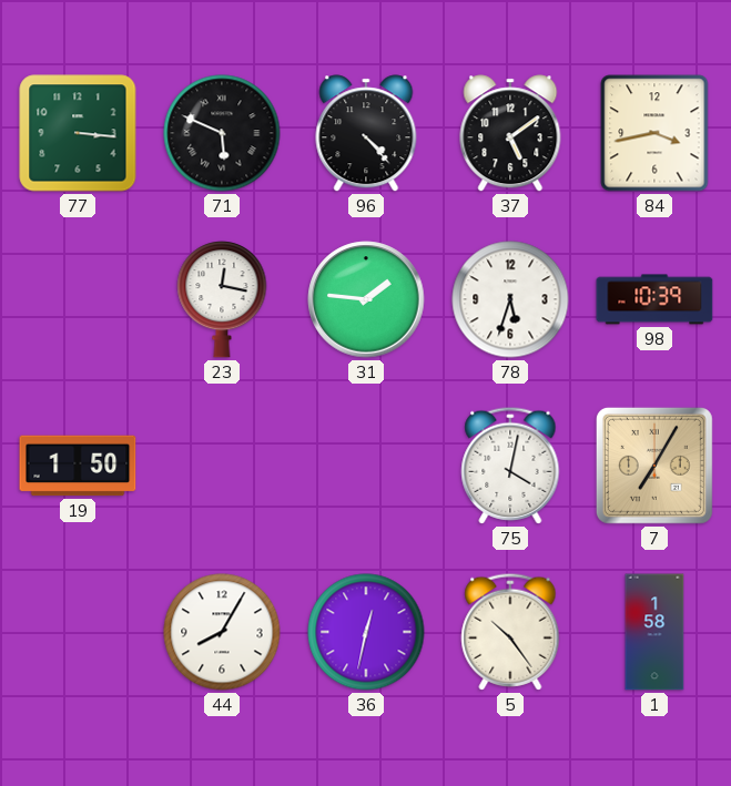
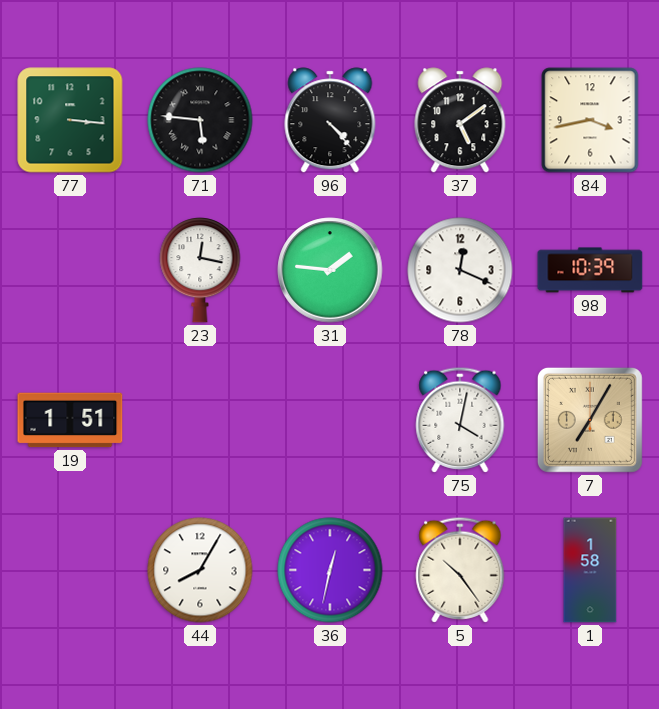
71: 5:49 -> 5:46 (200, 120)
78: 5:33 -> 12:19 (460, 270)
19: 1:50 -> 1:51 (70, 420)
